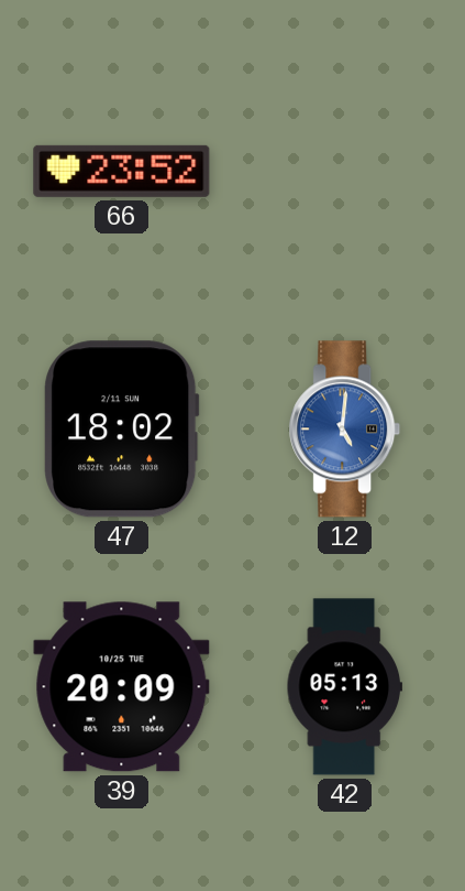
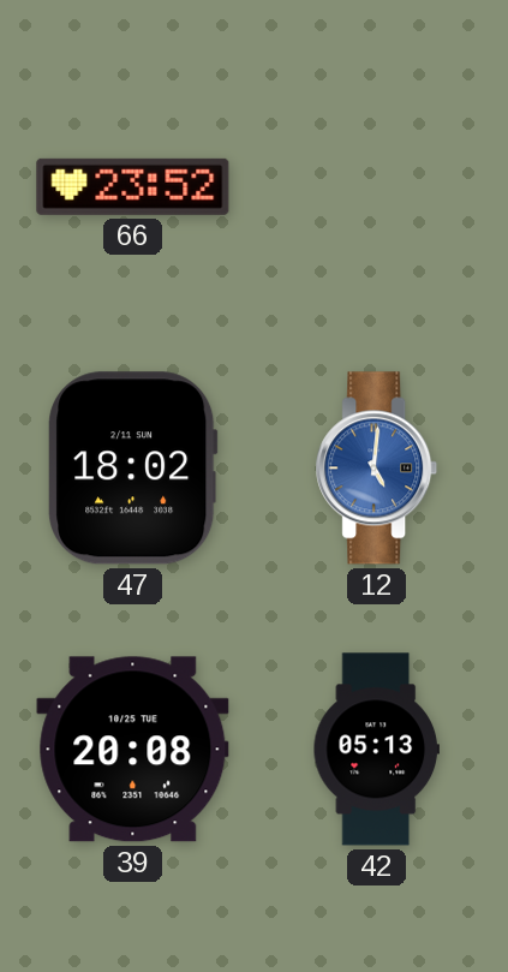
39: 20:09 -> 20:08 (133, 750)
